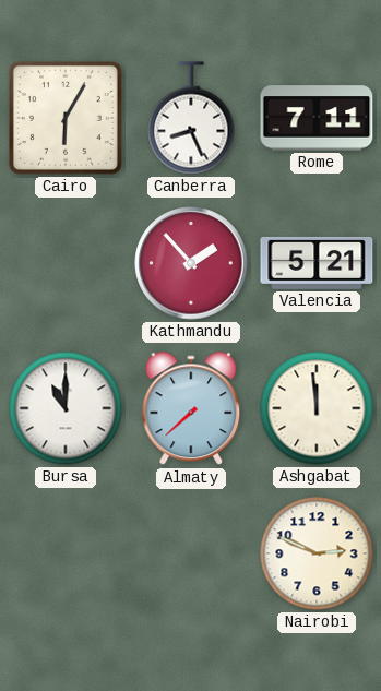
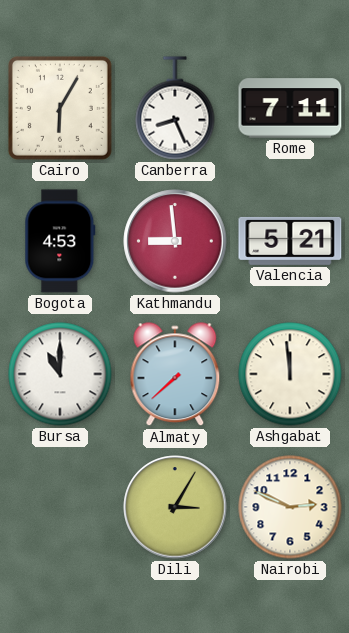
Bogota: none -> 4:53 (60, 241)
Kathmandu: 1:53 -> 8:59 (175, 241)
Dili: none -> 3:05 (175, 507)
